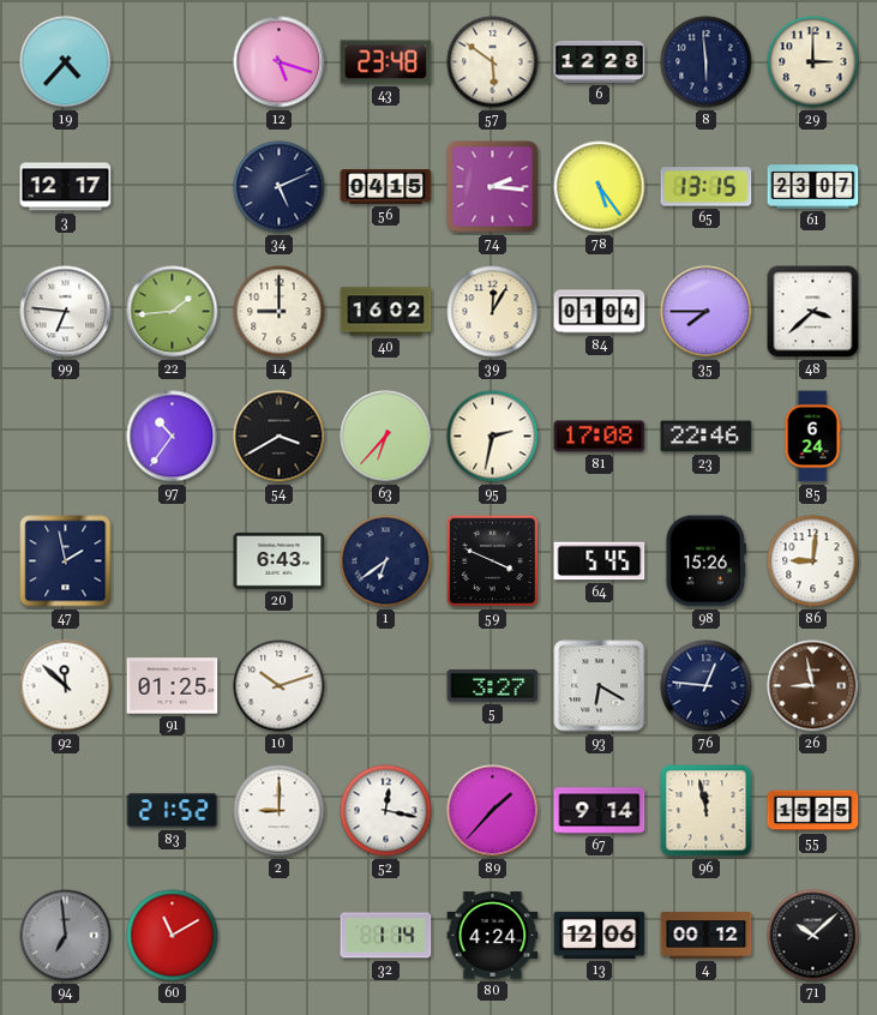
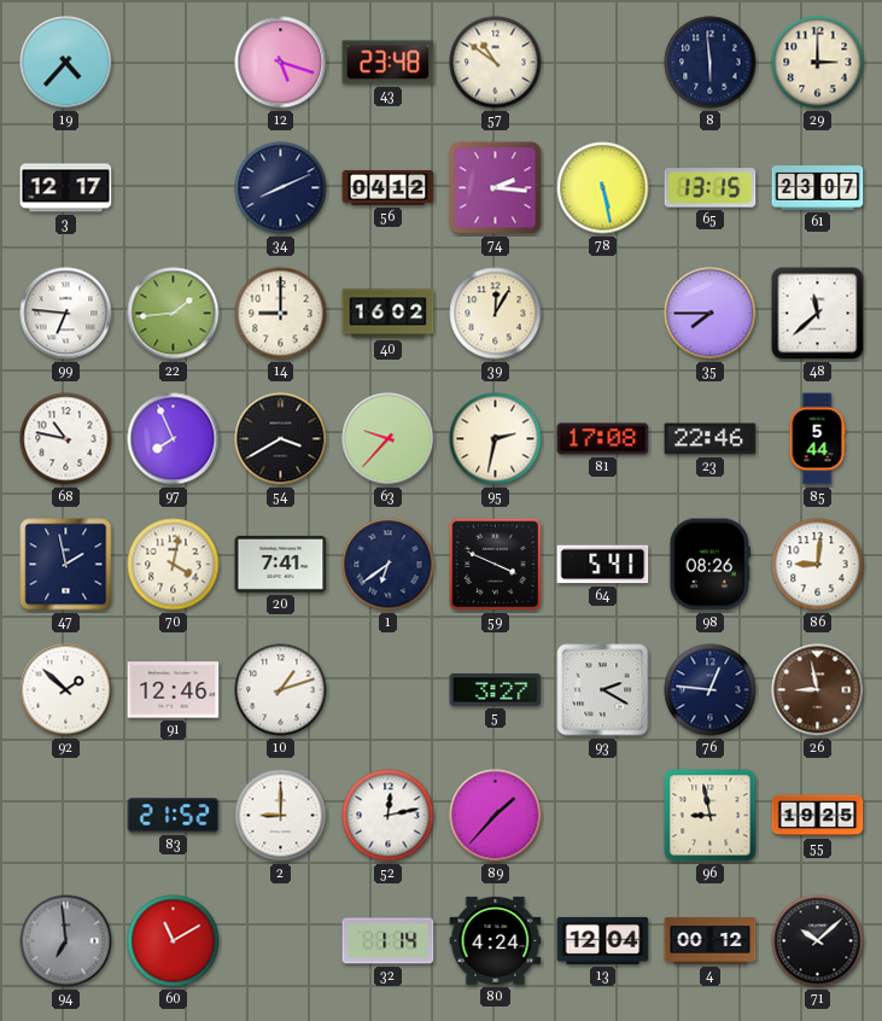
57: 5:51 -> 10:51 (496, 63)
6: 12:28 -> none (600, 61)
34: 5:11 -> 8:11 (281, 188)
56: 04:15 -> 04:12 (389, 188)
78: 5:24 -> 5:28 (603, 188)
84: 01:04 -> none (600, 312)
48: 3:38 -> 11:38 (818, 314)
68: none -> 10:47 (66, 439)
97: 10:36 -> 7:56 (174, 439)
63: 6:37 -> 9:37 (389, 439)
85: 6:24 -> 5:44 (817, 439)
70: none -> 4:02 (174, 565)
20: 6:43 -> 7:41 (281, 564)
64: 5:45 -> 5:41 (603, 565)
98: 15:26 -> 08:26 (709, 565)
92: 11:52 -> 1:52 (66, 690)
91: 01:25 -> 12:46 (174, 690)
10: 10:12 -> 1:12 (281, 690)
93: 6:20 -> 2:20 (603, 690)
52: 12:17 -> 12:13 (389, 816)
67: 9:14 -> none (600, 811)
96: 11:58 -> 8:58 (711, 816)
55: 15:25 -> 19:25 (818, 816)
13: 12:06 -> 12:04 (603, 940)
